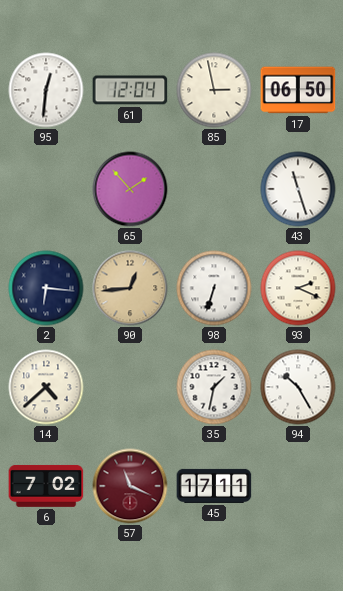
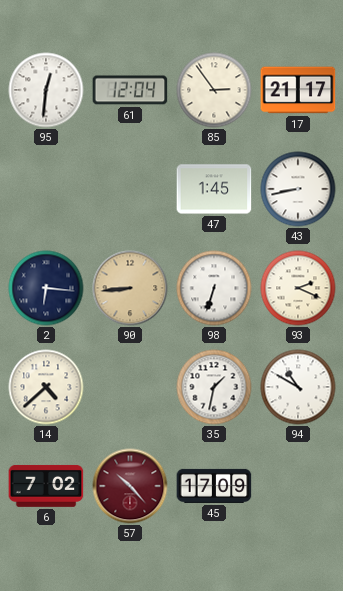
85: 2:58 -> 2:54 (214, 90)
17: 06:50 -> 21:17 (298, 90)
65: 1:53 -> none (130, 189)
47: none -> 1:45 (214, 189)
43: 11:27 -> 8:43 (298, 189)
90: 12:44 -> 8:44 (130, 288)
94: 10:25 -> 10:50 (298, 387)
57: 11:19 -> 10:23 (130, 486)
45: 17:11 -> 17:09 (214, 486)
